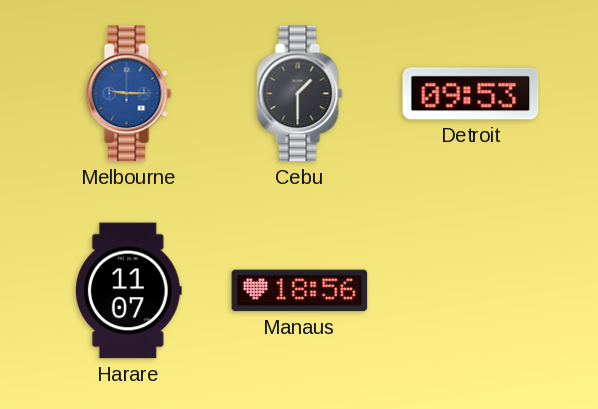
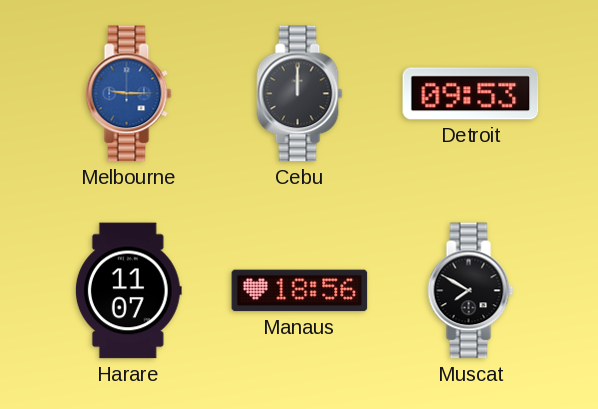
Cebu: 1:30 -> 12:00 (300, 94)
Muscat: none -> 7:50 (471, 291)
